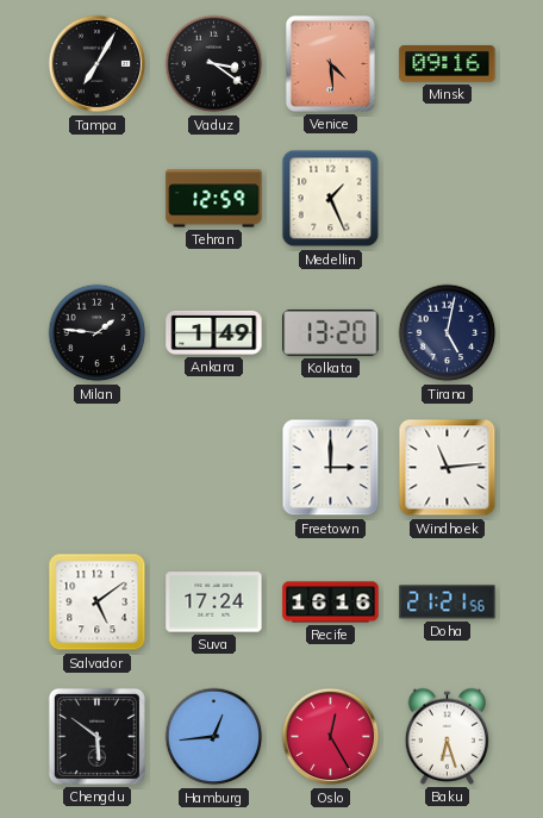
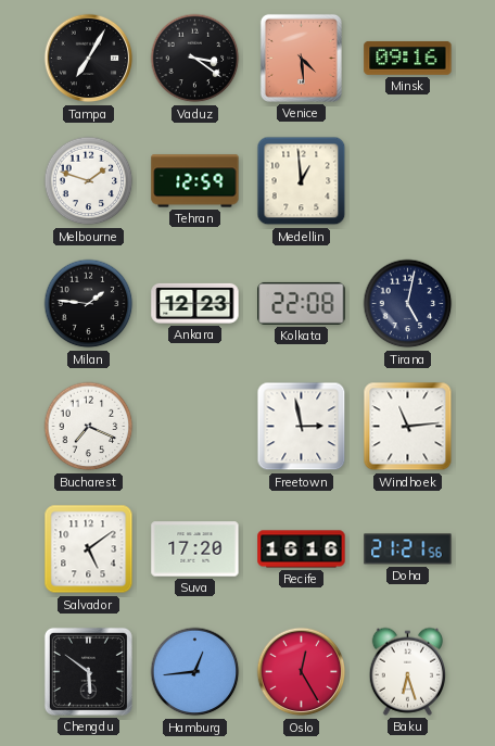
Melbourne: none -> 1:48 (89, 181)
Medellin: 1:26 -> 12:59 (302, 181)
Ankara: 1:49 -> 12:23 (195, 303)
Kolkata: 13:20 -> 22:08 (302, 303)
Bucharest: none -> 7:19 (89, 427)
Freetown: 3:00 -> 2:58 (302, 427)
Suva: 17:24 -> 17:20 (195, 549)
